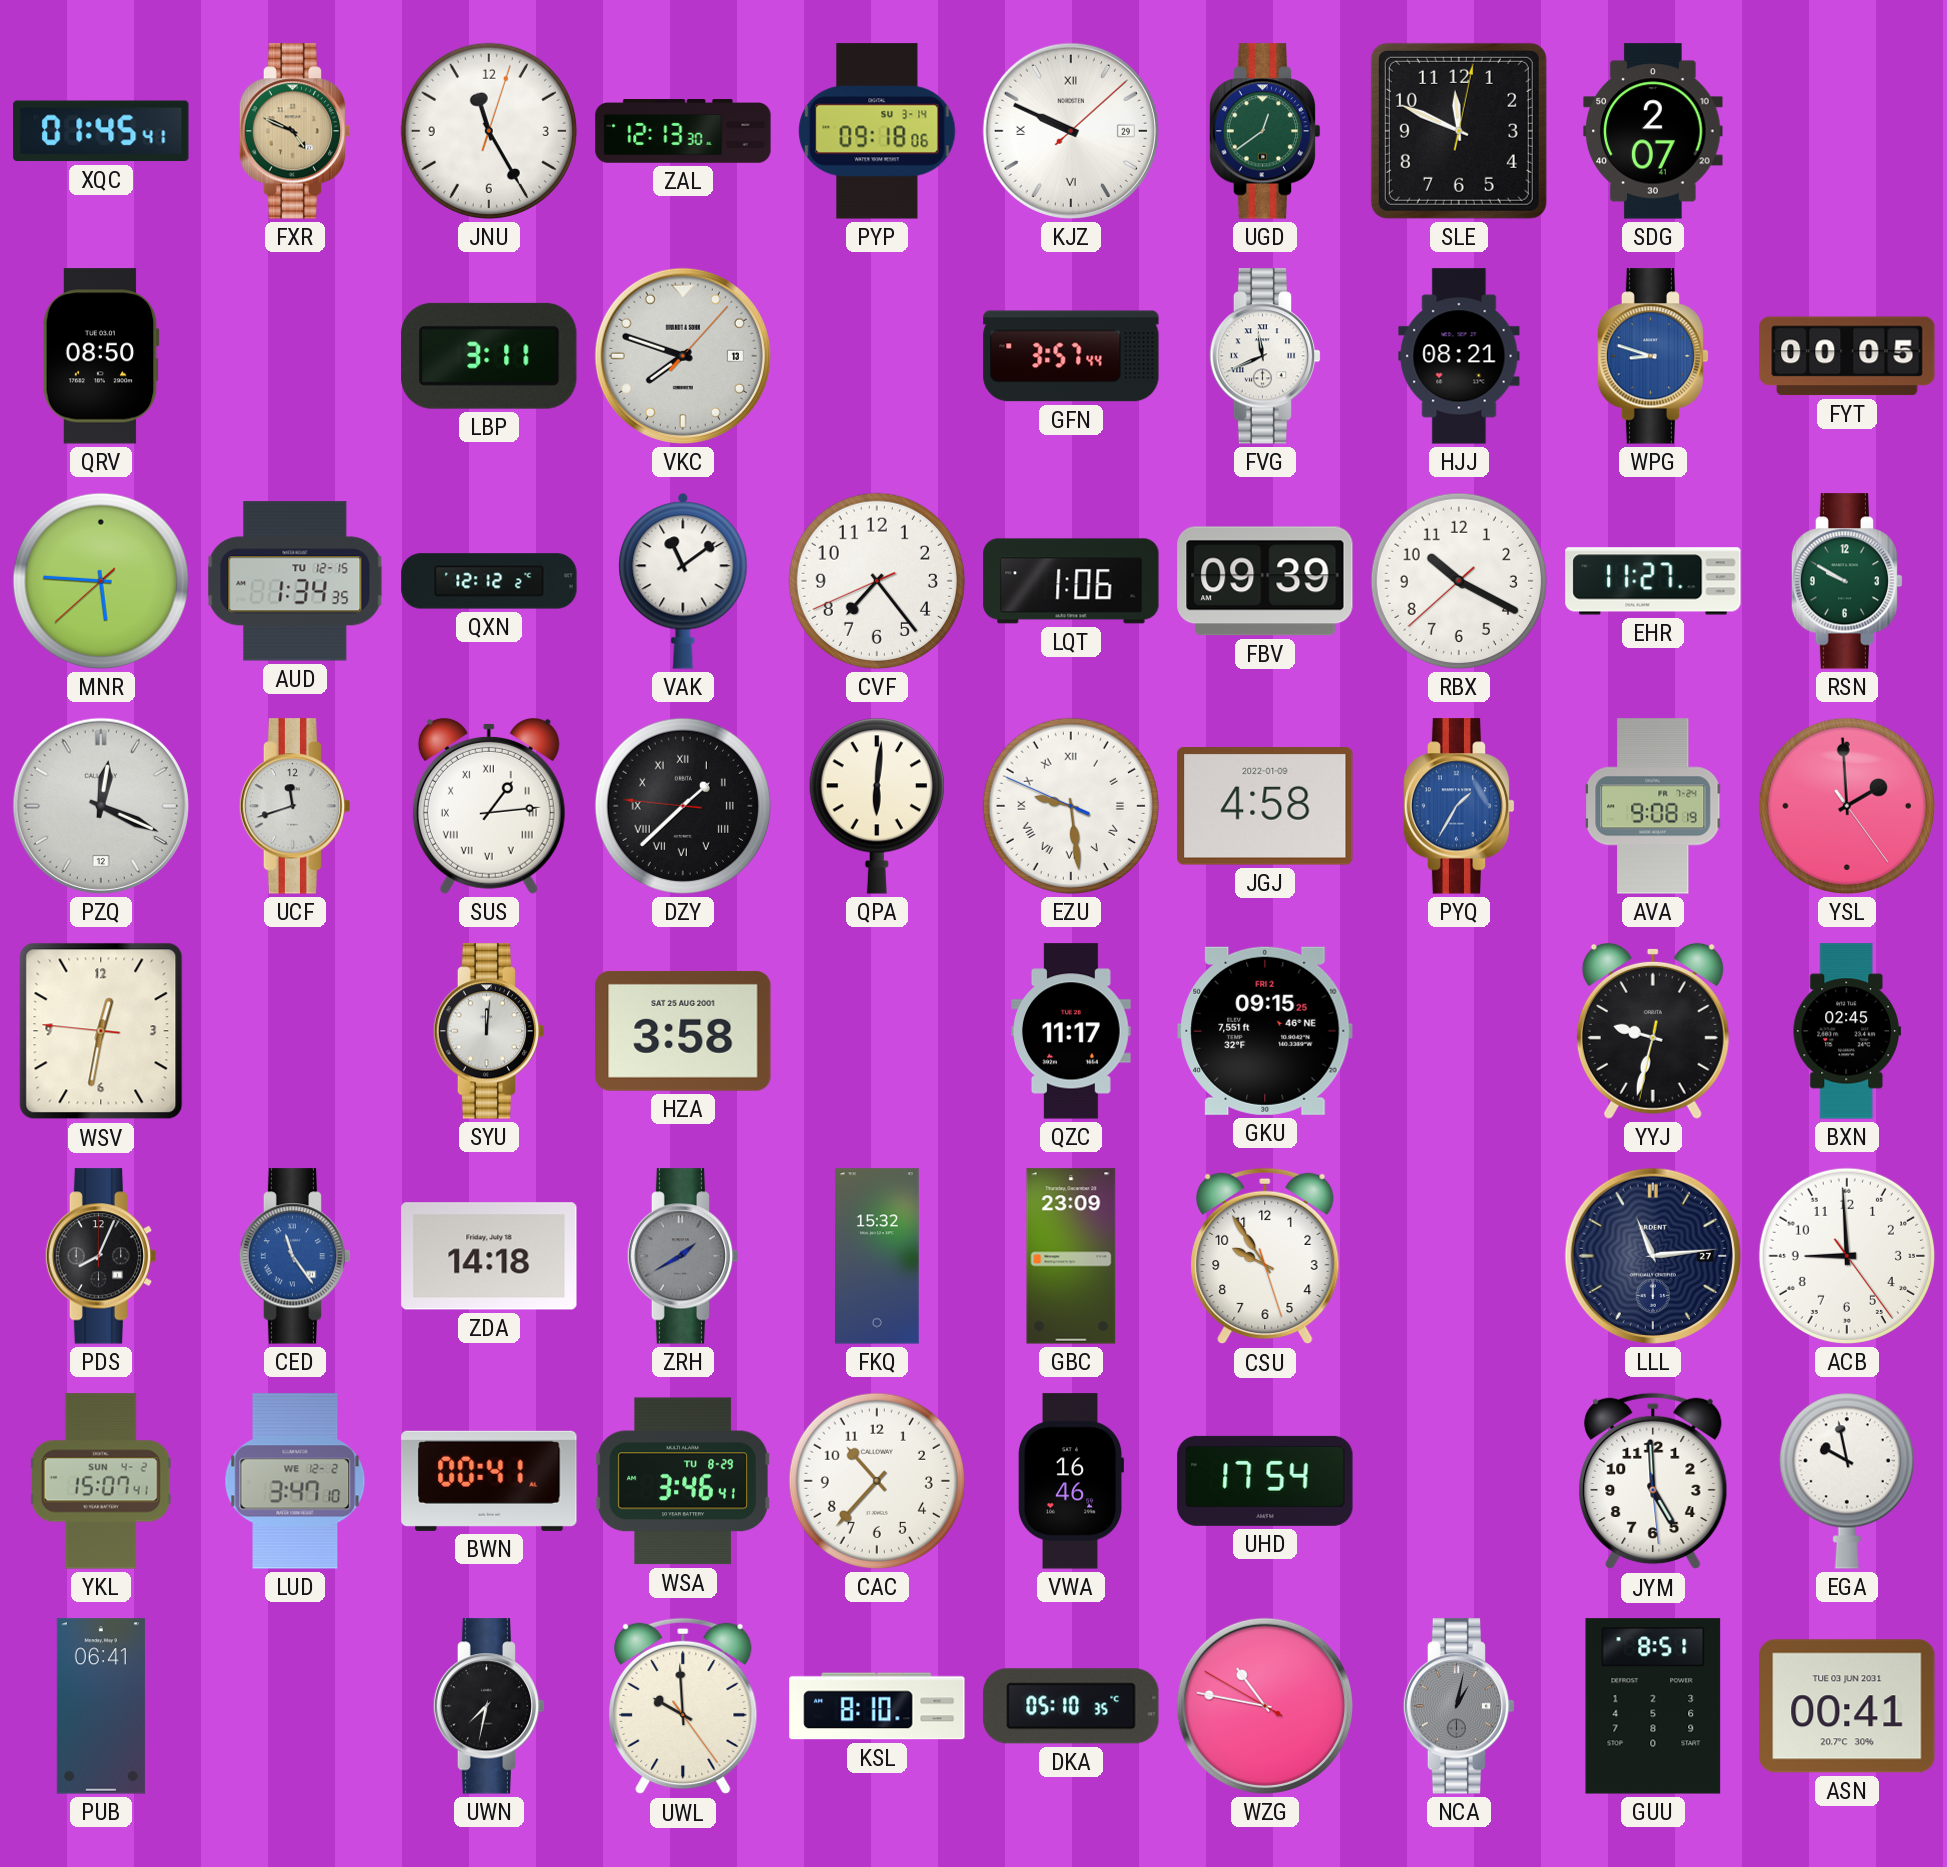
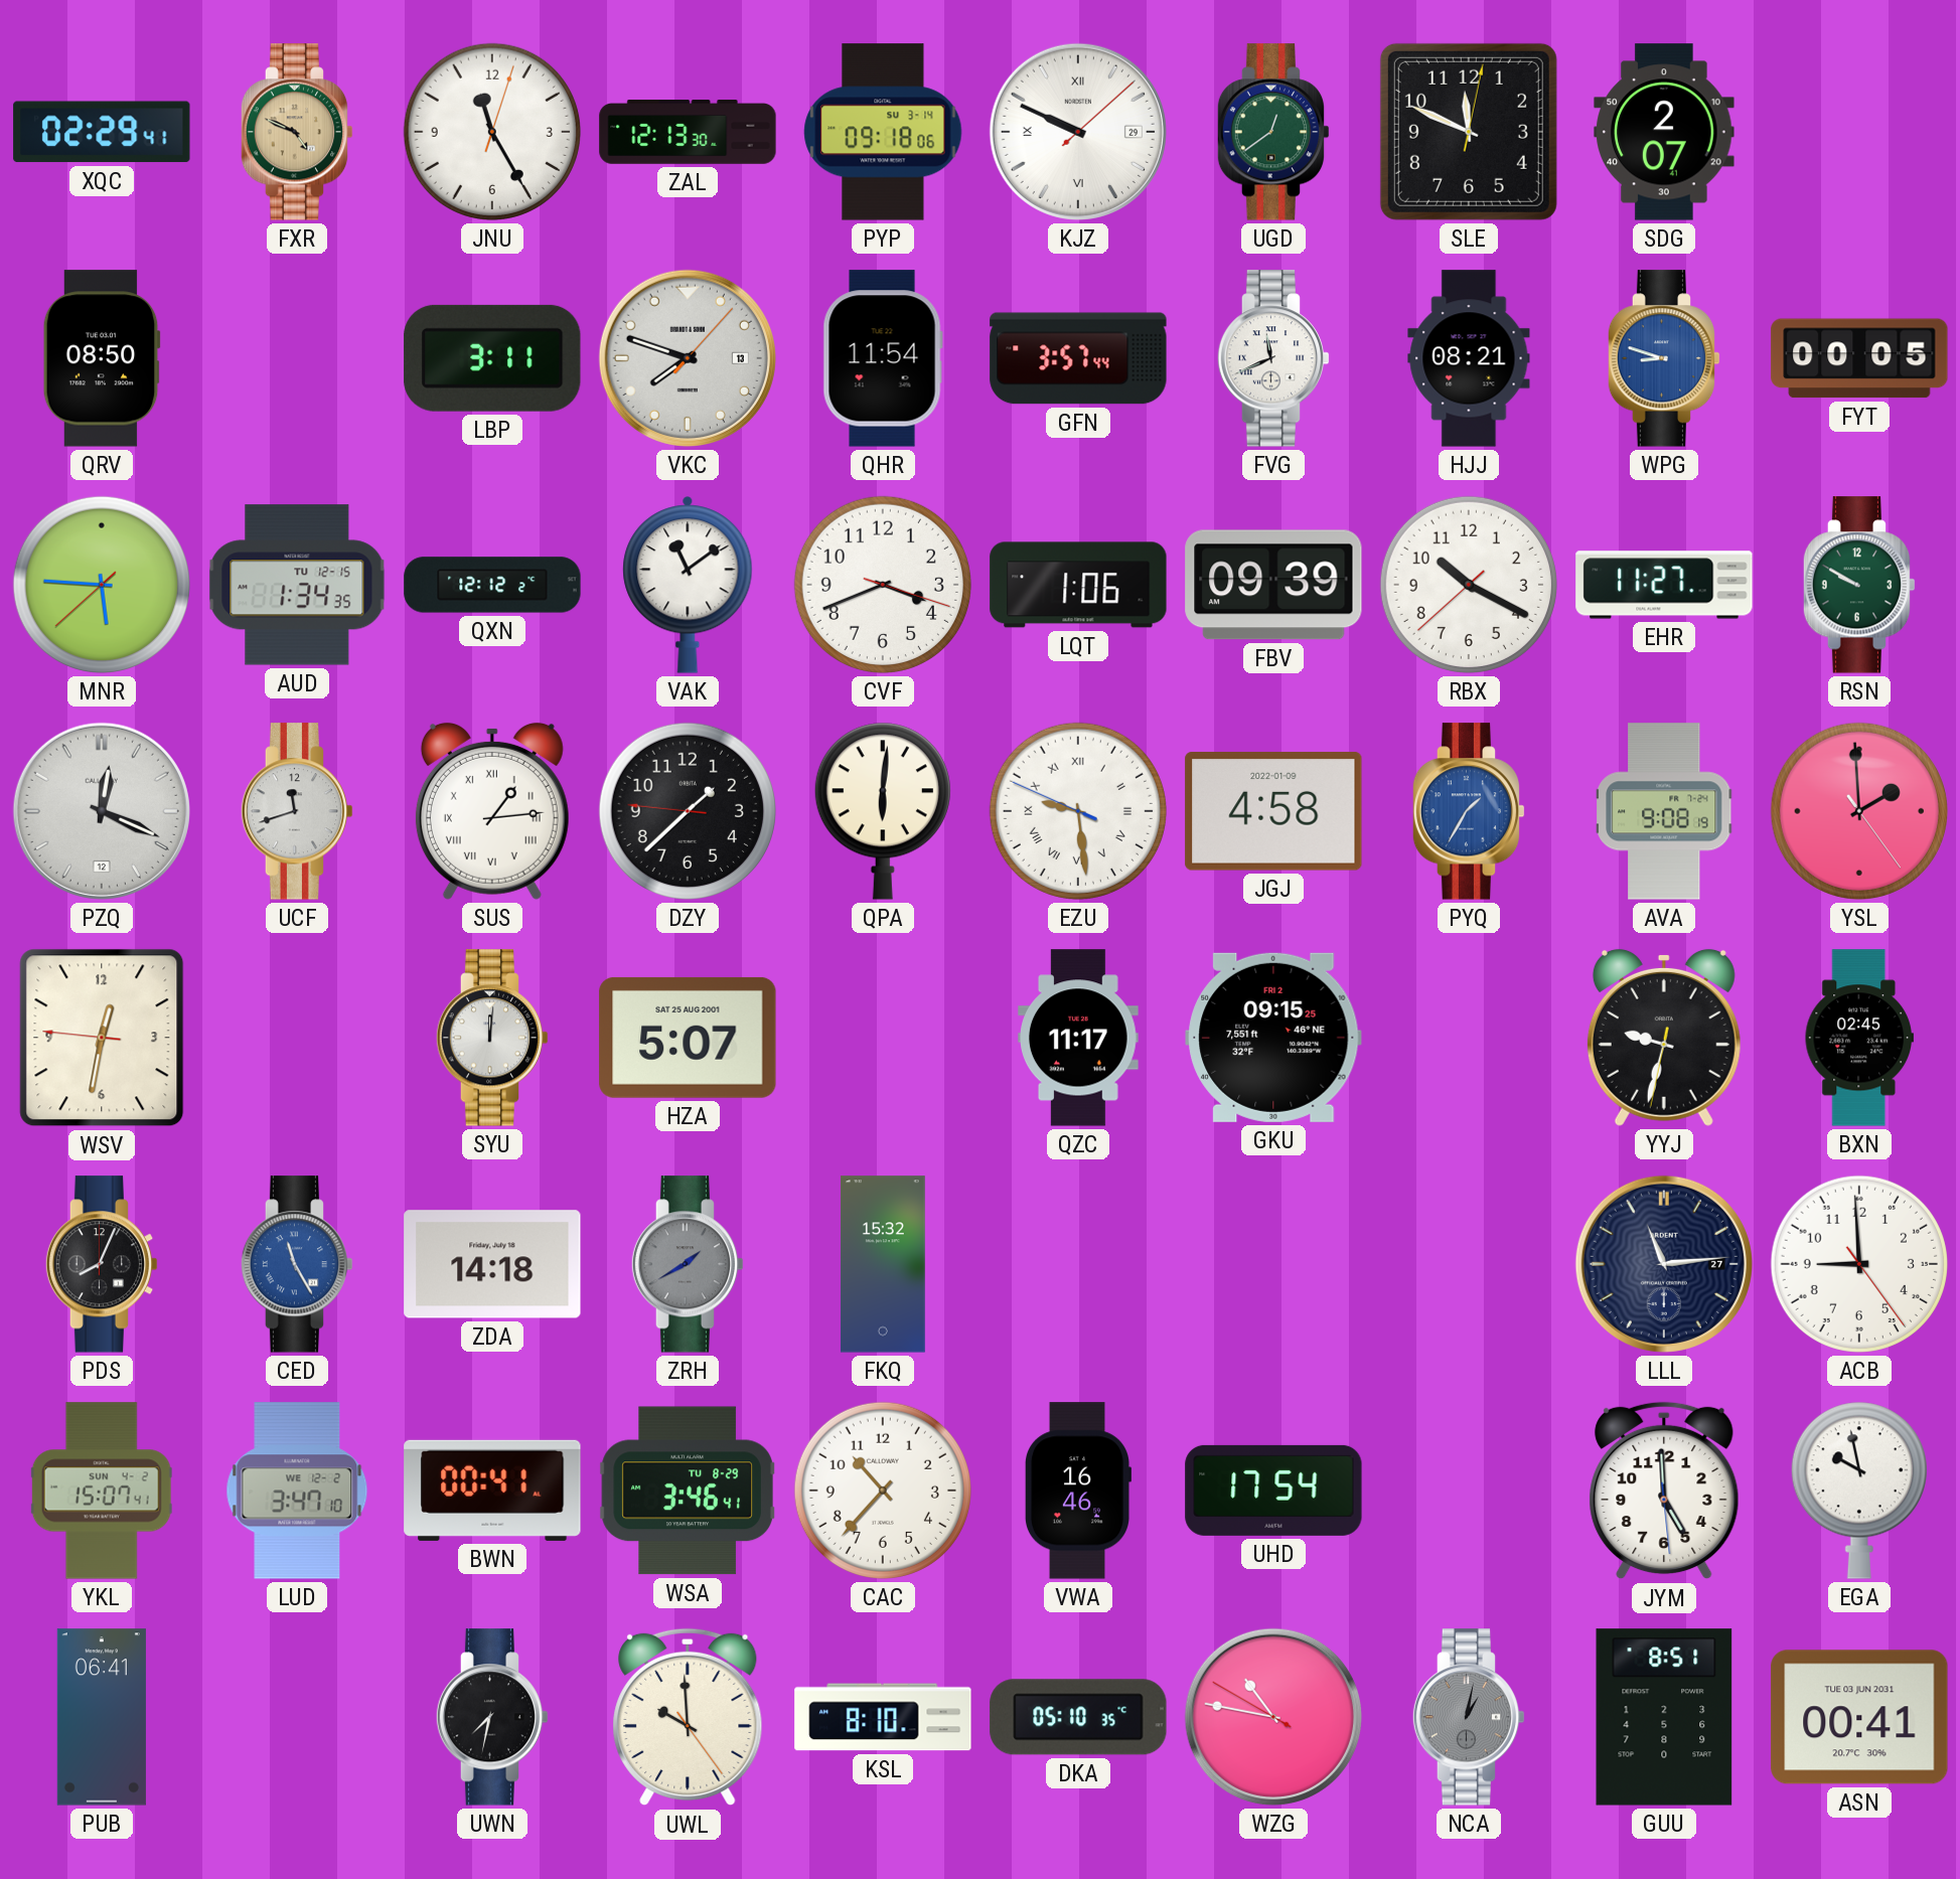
XQC: 01:45 -> 02:29 (102, 132)
QHR: none -> 11:54 (883, 358)
CVF: 7:23 -> 3:41 (883, 585)
DZY numerals: Roman -> Arabic (688, 811)
HZA: 3:58 -> 5:07 (688, 1038)
CED: 11:24 -> 11:25 (297, 1264)
GBC: 23:09 -> none (1071, 1256)
CSU: 9:54 -> none (1265, 1256)
